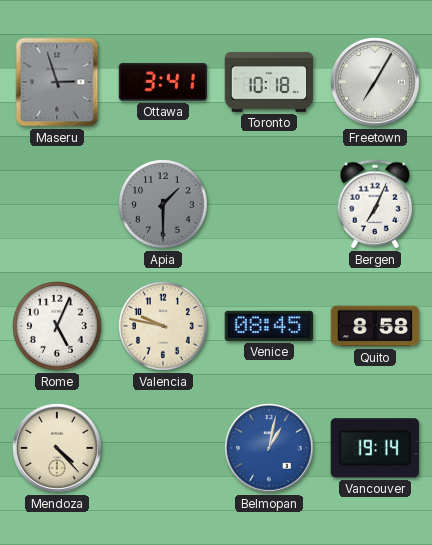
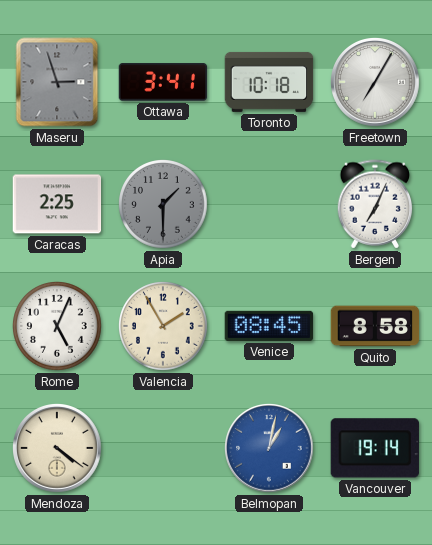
Caracas: none -> 2:25 (57, 204)
Valencia: 9:47 -> 1:55 (164, 327)
Mendoza: 4:23 -> 4:21 (58, 449)
